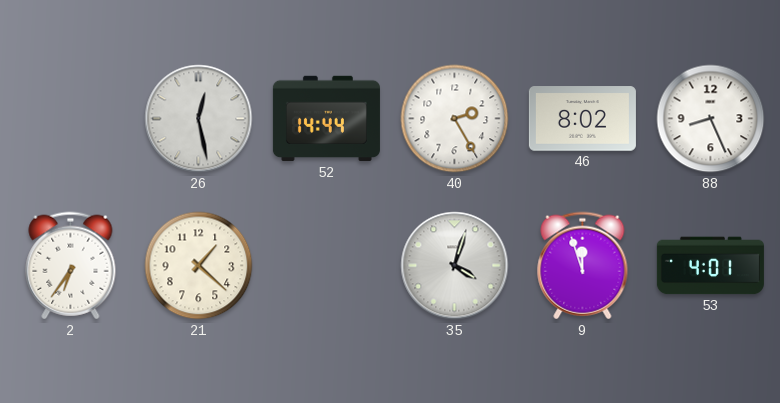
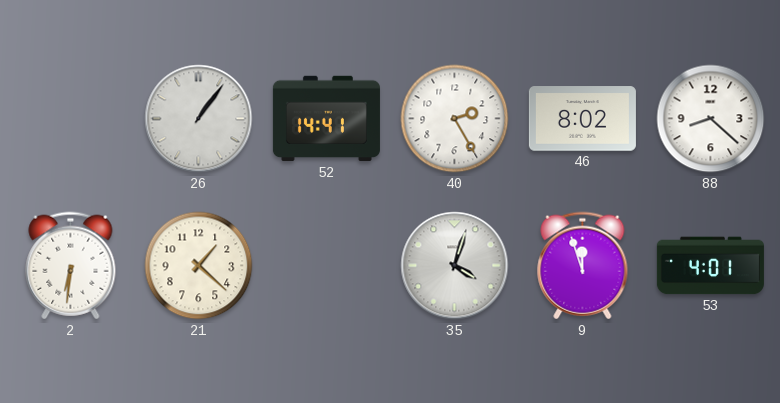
26: 12:28 -> 1:06 (199, 119)
52: 14:44 -> 14:41 (326, 119)
88: 8:26 -> 8:22 (711, 119)
2: 6:36 -> 6:31 (71, 266)
